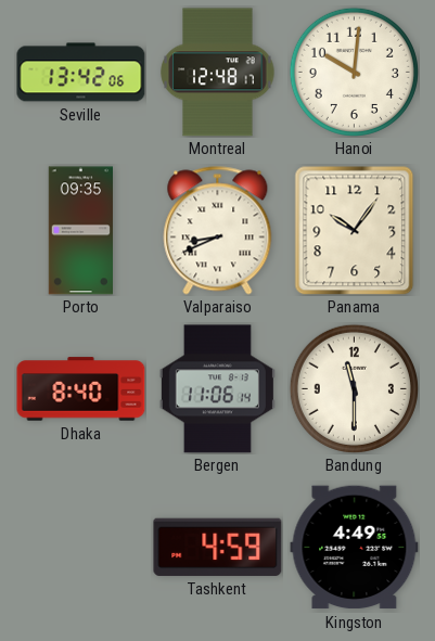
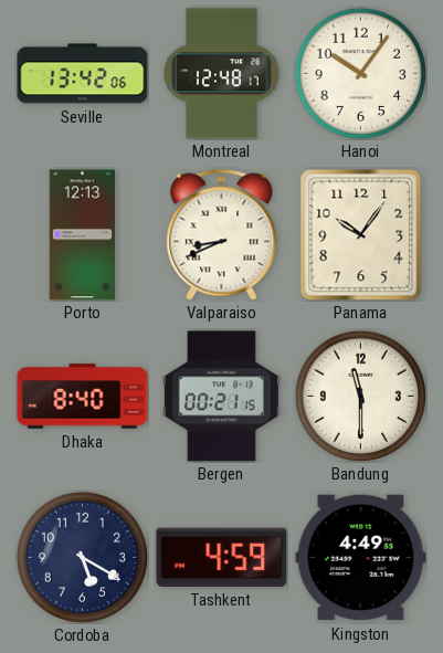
Hanoi: 10:01 -> 10:06 (360, 73)
Porto: 09:35 -> 12:13 (82, 235)
Bergen: 11:06 -> 00:21 (221, 397)
Cordoba: none -> 5:20 (82, 557)
